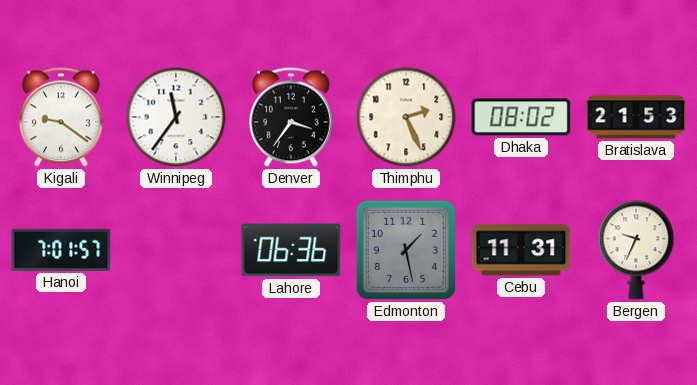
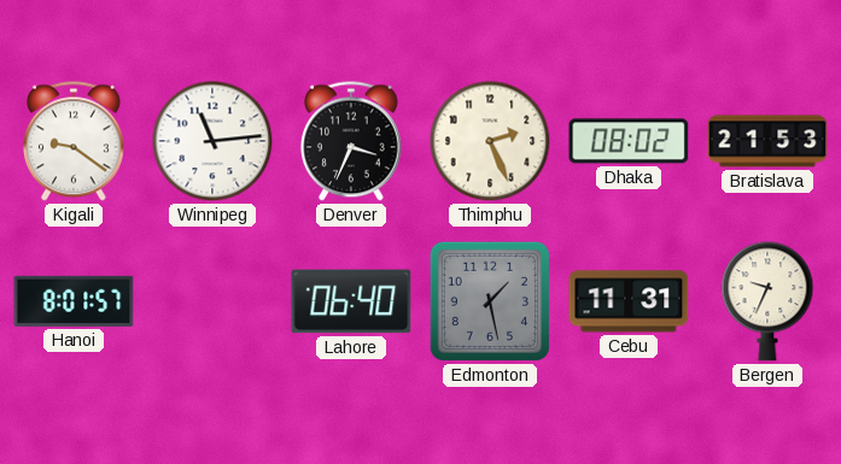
Winnipeg: 11:36 -> 11:14 (212, 141)
Denver: 3:36 -> 3:34 (352, 141)
Hanoi: 7:01 -> 8:01 (74, 301)
Lahore: 06:36 -> 06:40 (351, 301)
